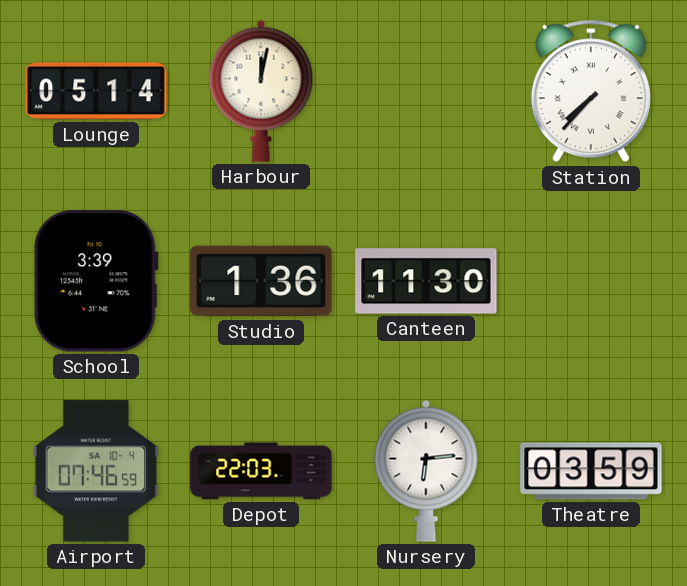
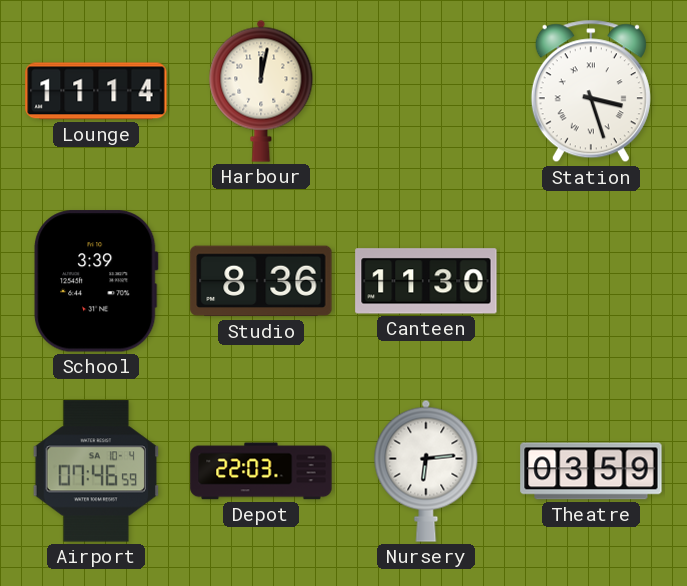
Lounge: 05:14 -> 11:14 (96, 91)
Station: 7:37 -> 3:27 (591, 91)
Studio: 1:36 -> 8:36 (261, 281)
